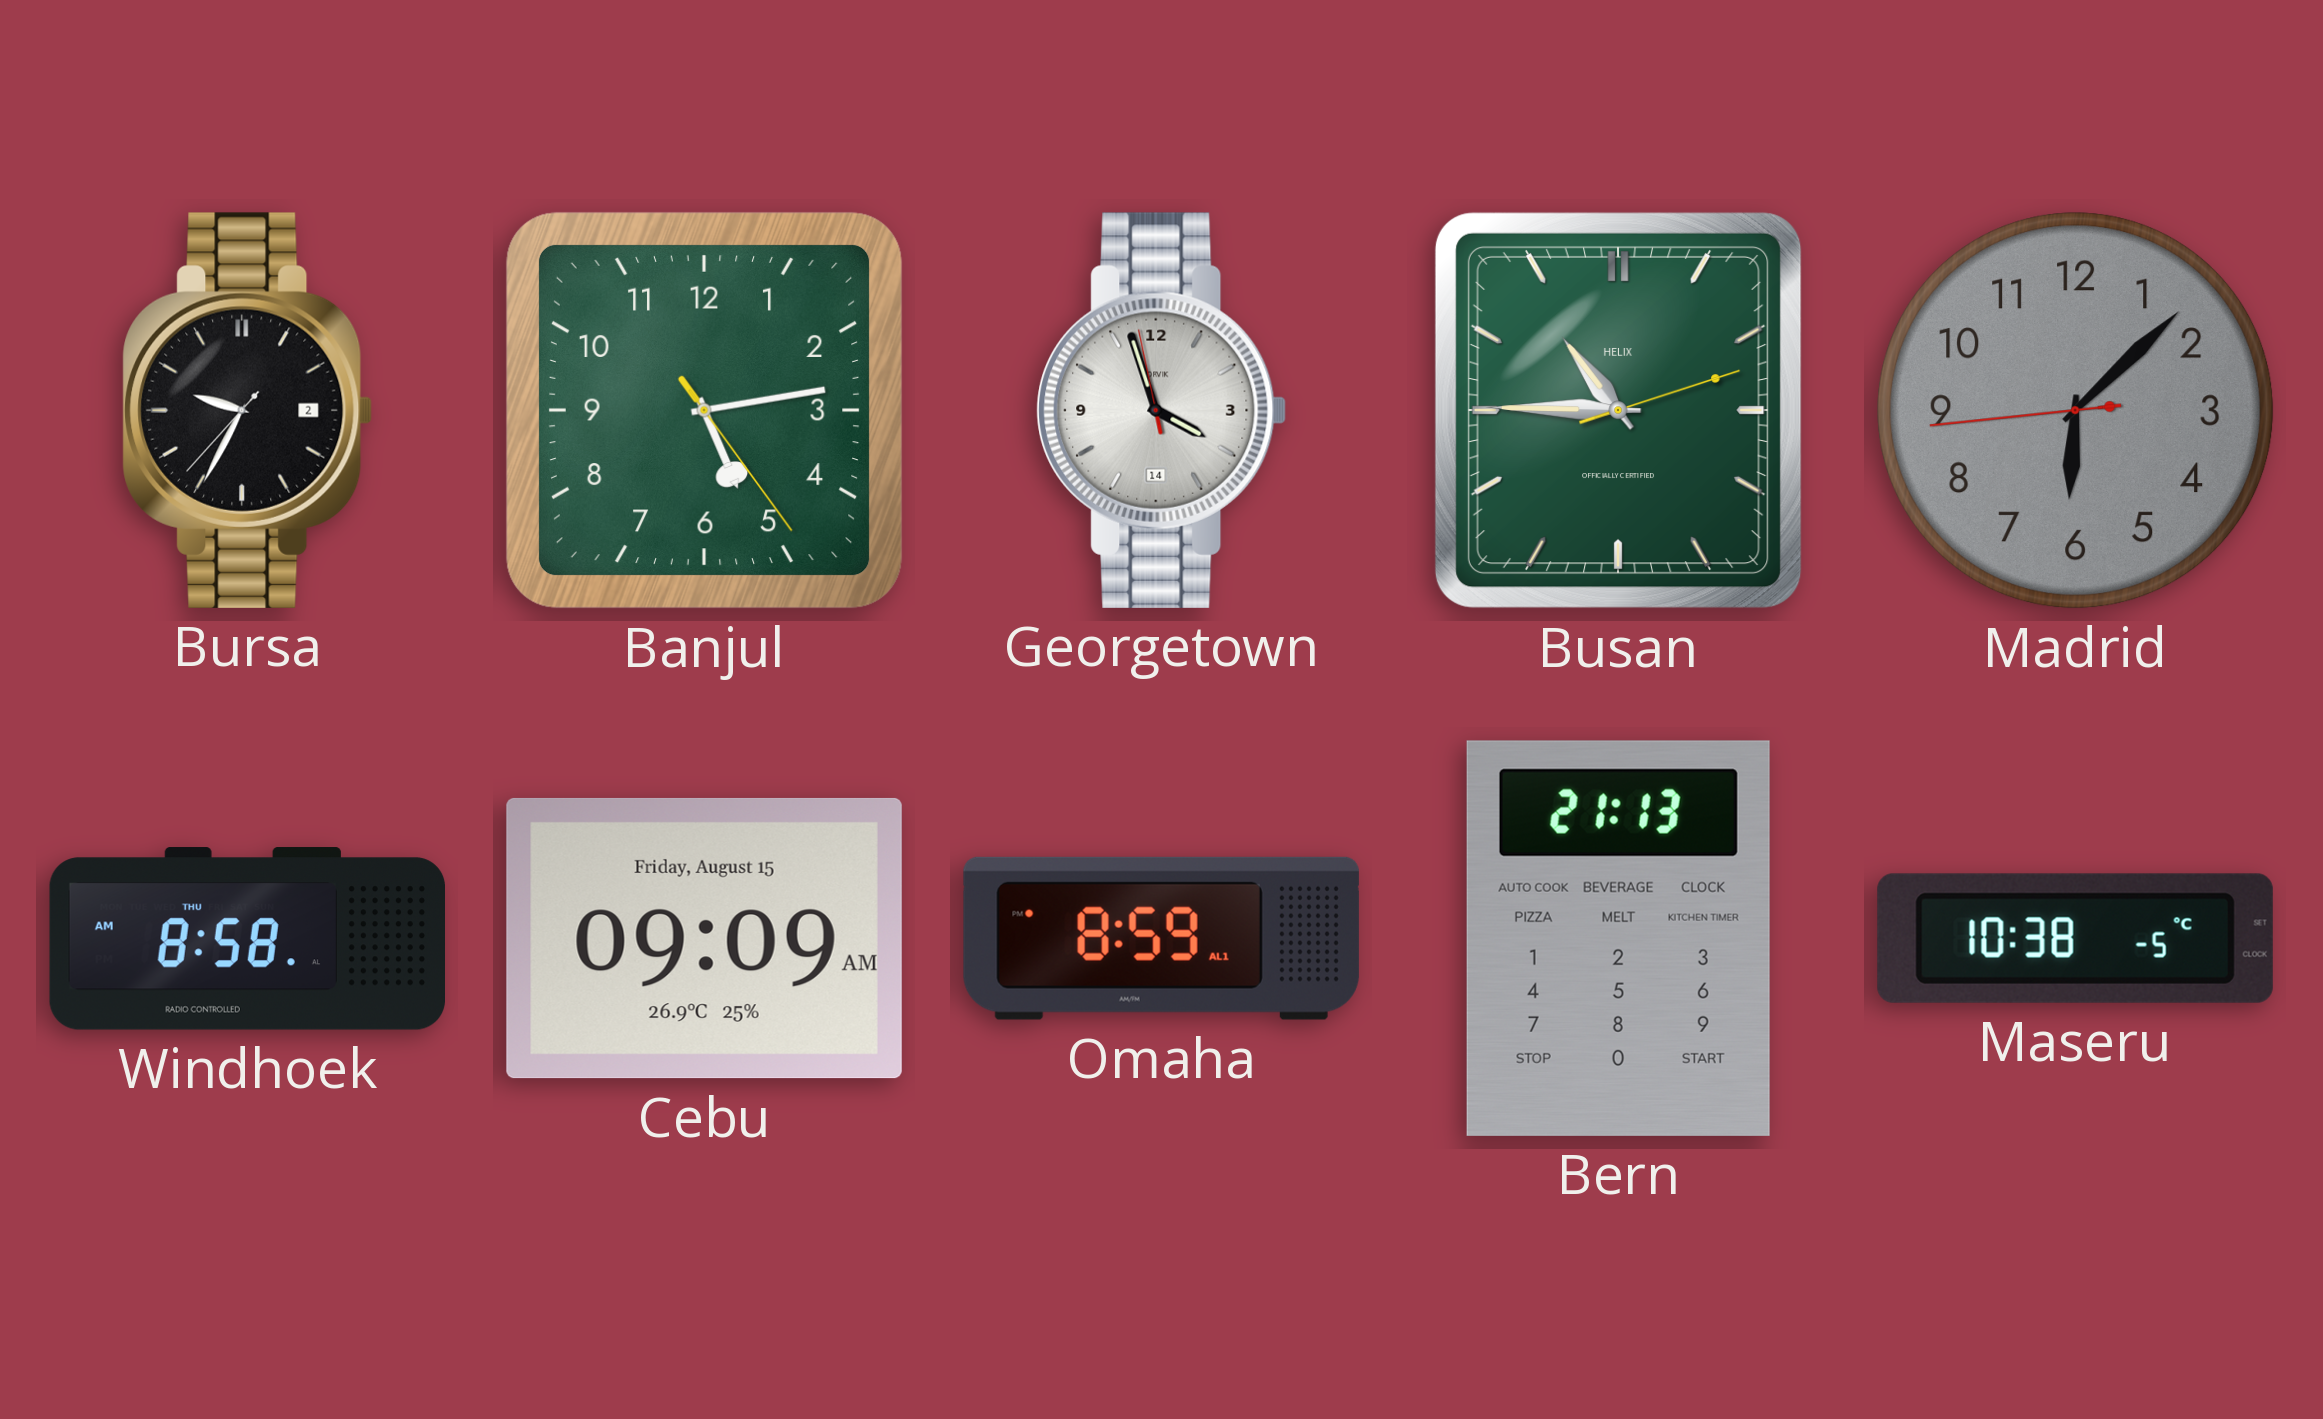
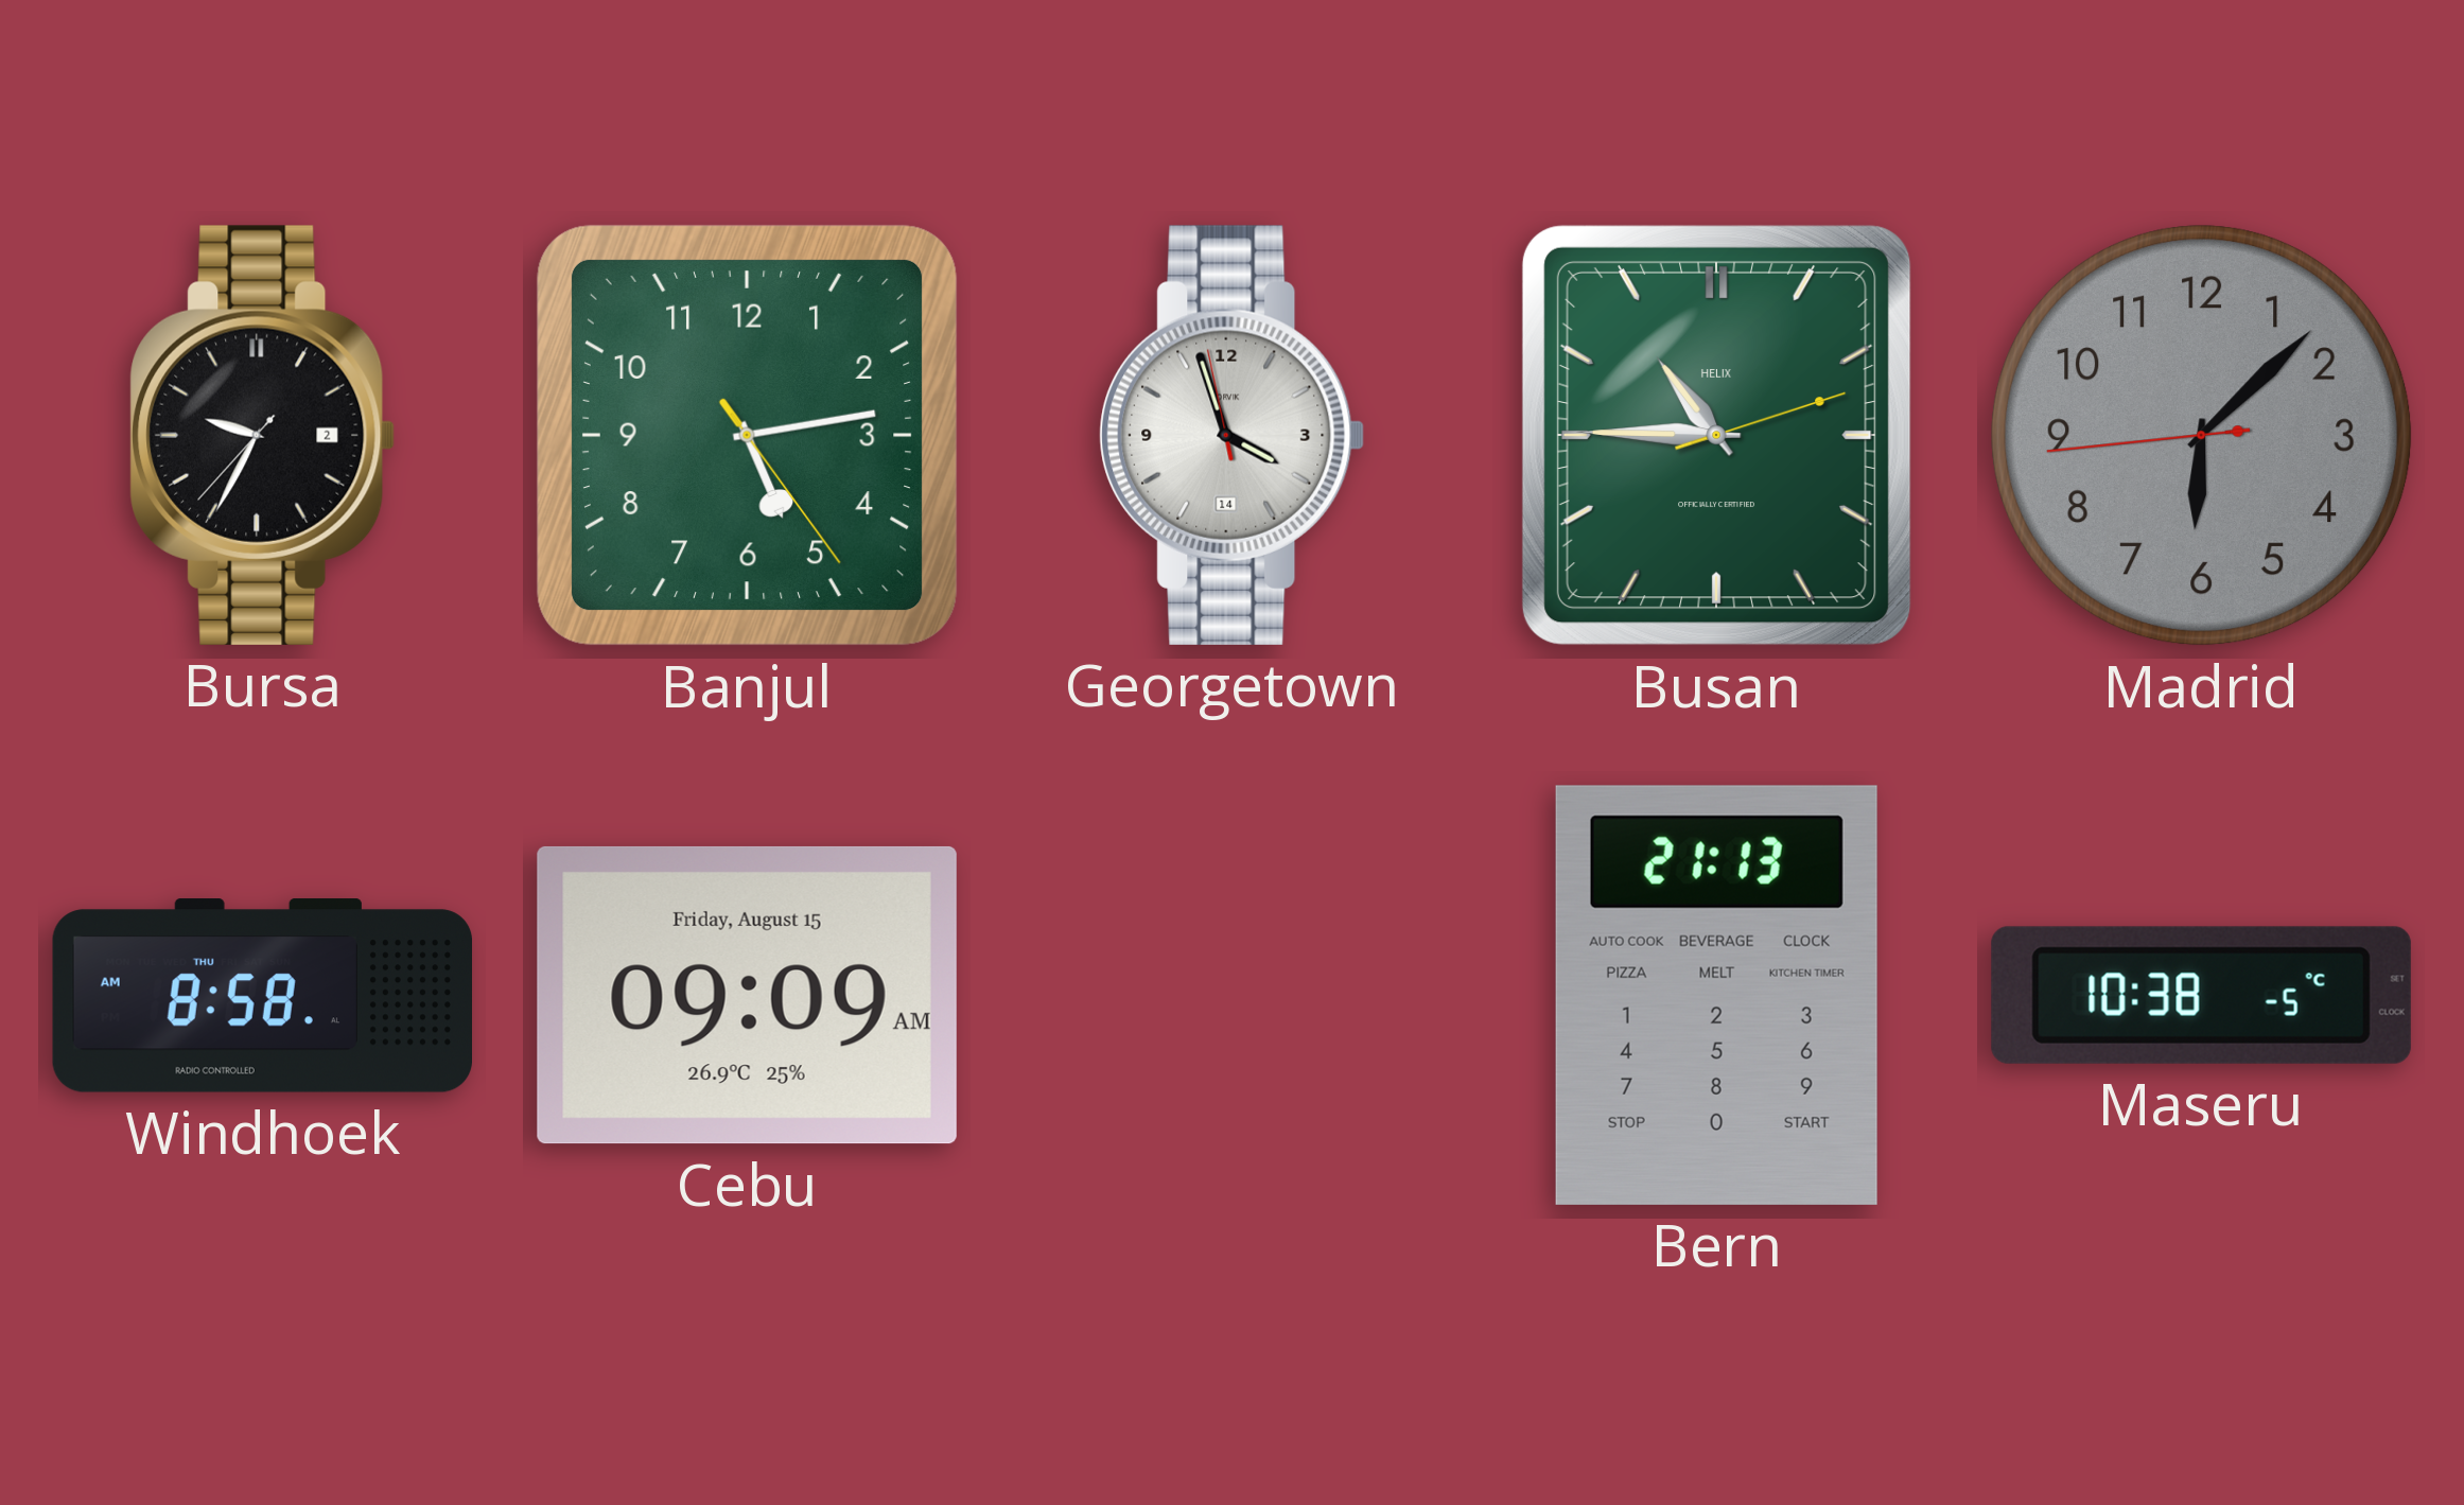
Omaha: 8:59 -> none (1161, 938)
